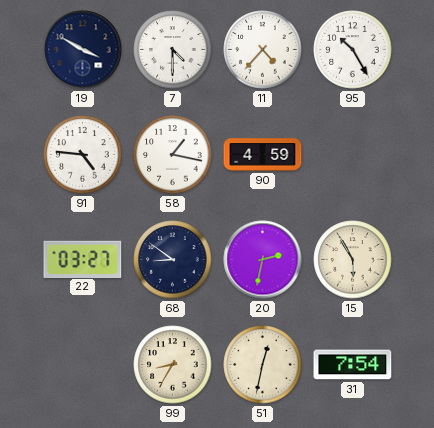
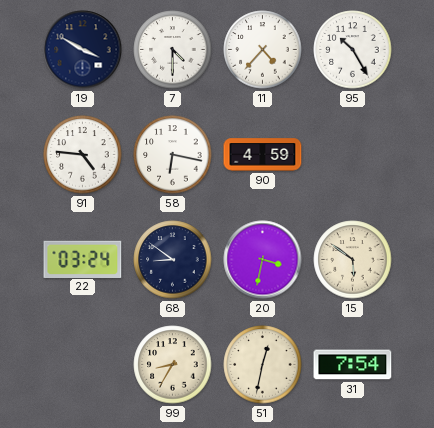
58: 1:17 -> 6:17 (173, 155)
22: 03:27 -> 03:24 (83, 259)
20: 2:32 -> 3:32 (263, 260)
15: 5:55 -> 5:51 (353, 260)
